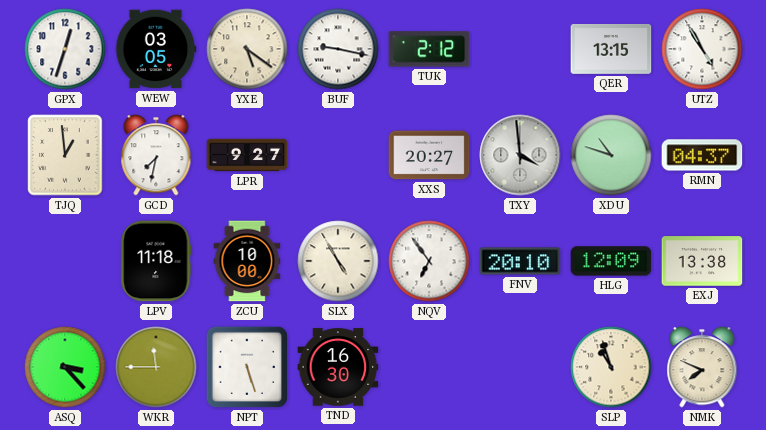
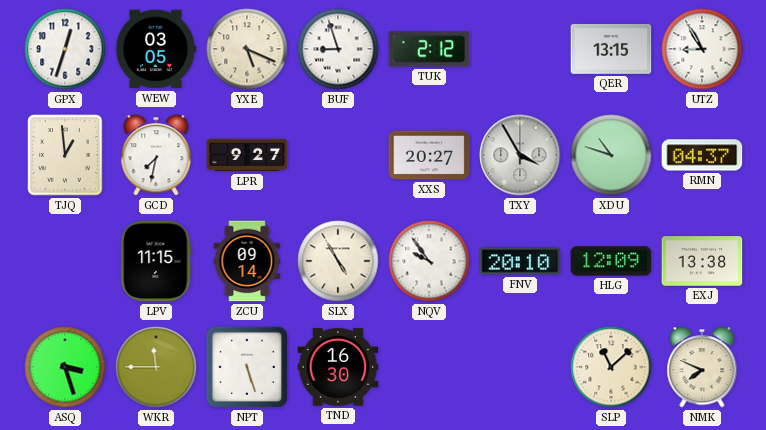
YXE: 5:21 -> 5:19 (247, 49)
BUF: 9:17 -> 8:57 (338, 49)
UTZ: 4:55 -> 8:55 (702, 49)
TXY: 3:59 -> 3:55 (520, 155)
LPV: 11:18 -> 11:15 (156, 261)
ZCU: 10:00 -> 09:14 (247, 261)
NQV: 6:54 -> 9:54 (429, 261)
ASQ: 3:23 -> 3:27 (65, 367)
SLP: 10:57 -> 11:08 (611, 367)
